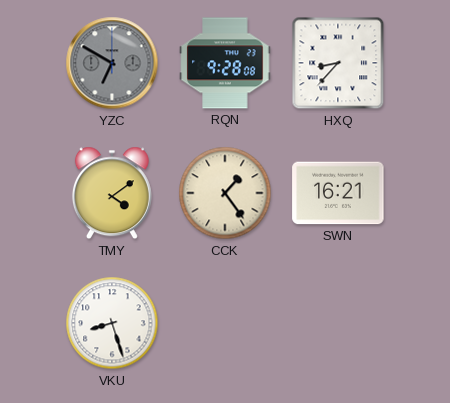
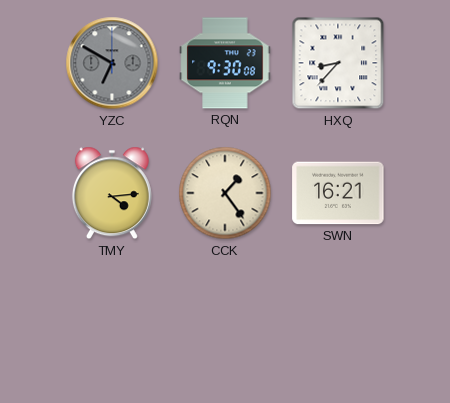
RQN: 9:28 -> 9:30 (225, 63)
TMY: 4:09 -> 4:14 (112, 193)
VKU: 8:27 -> none (112, 323)
